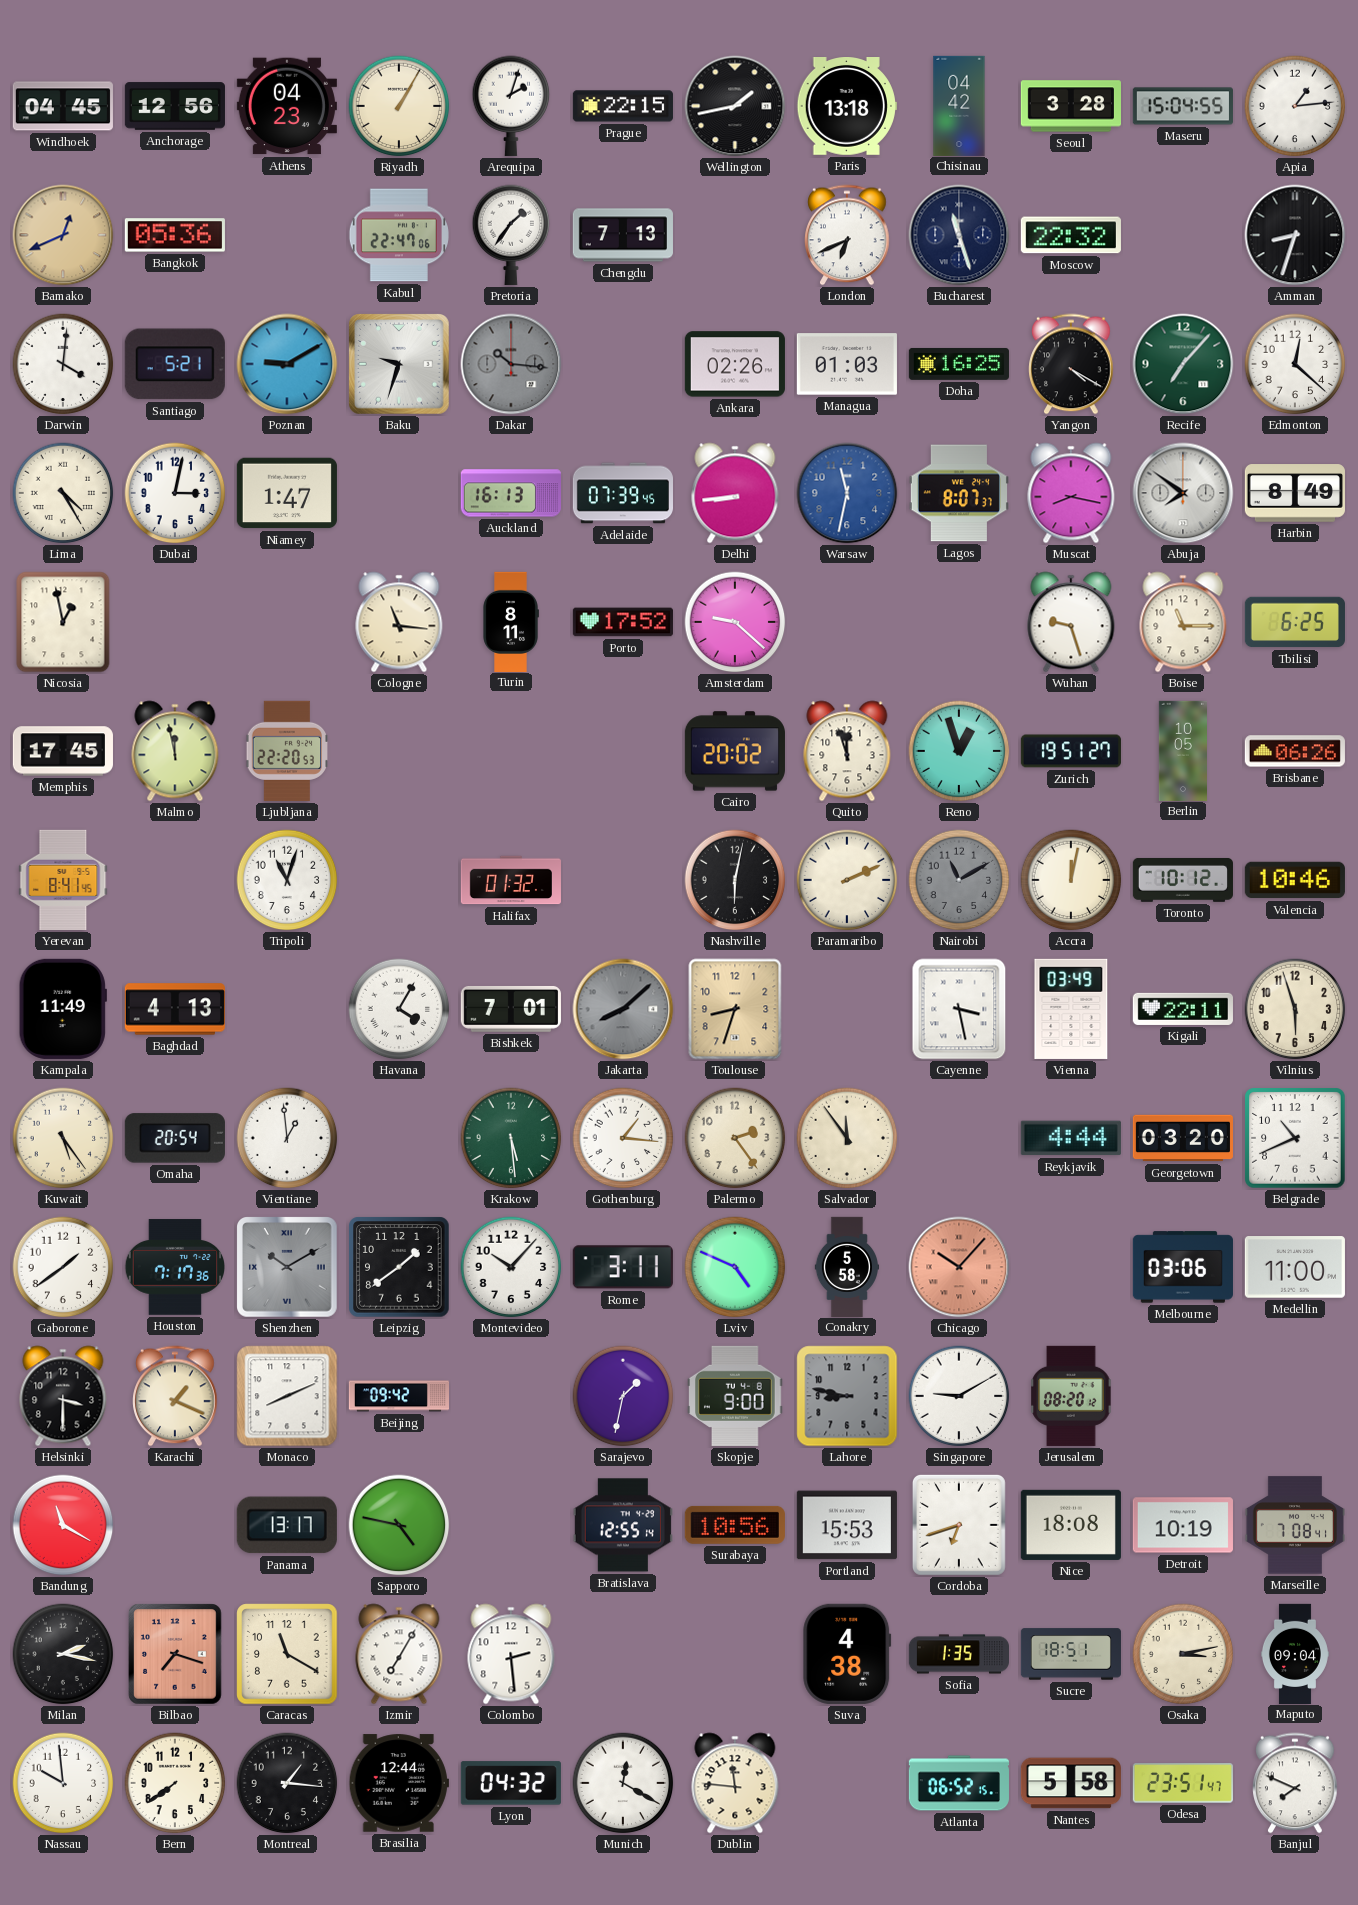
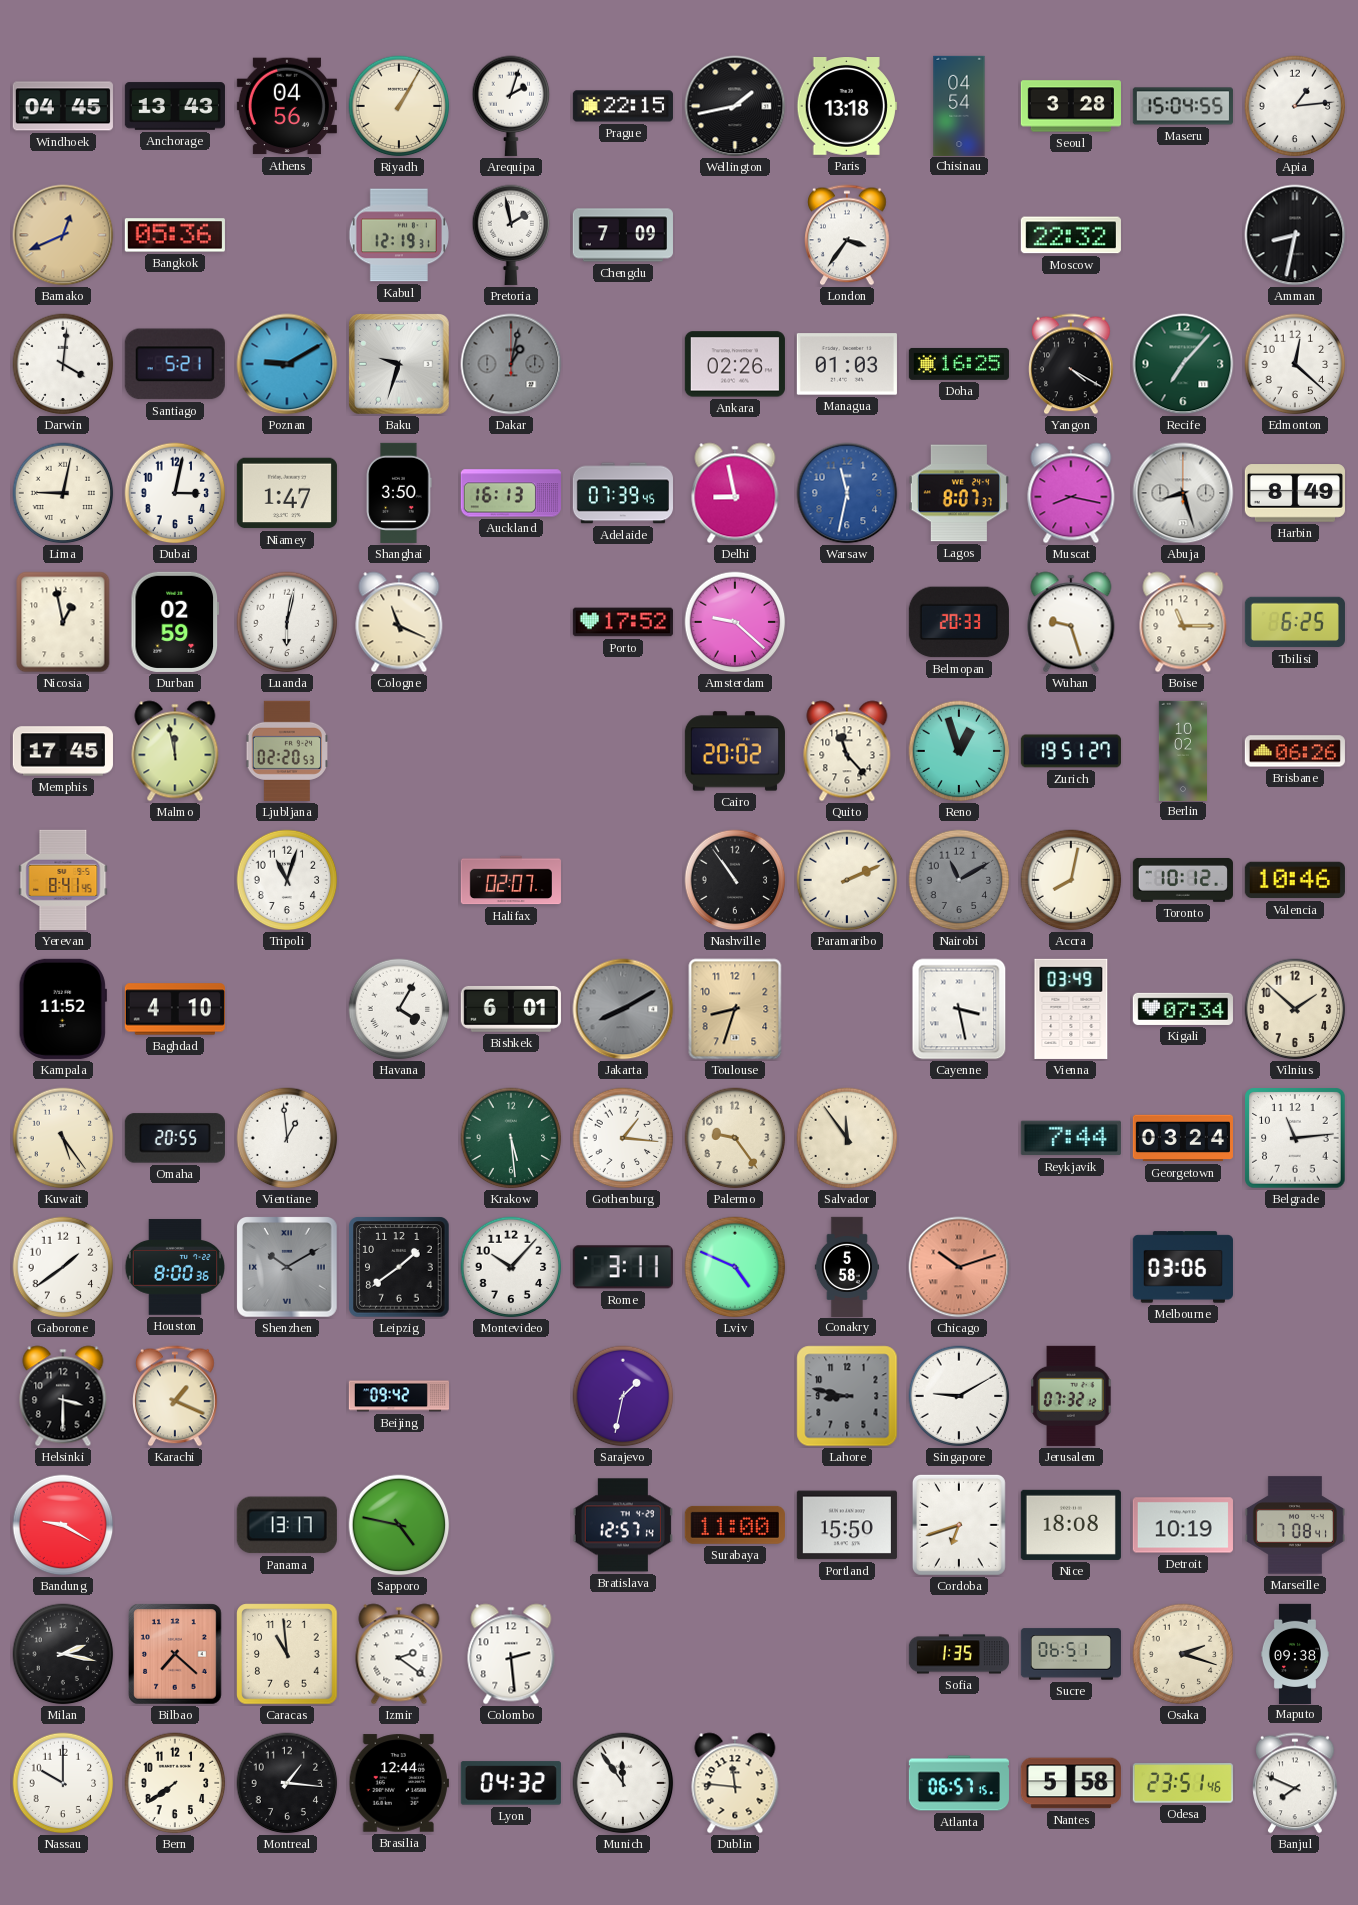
Anchorage: 12:56 -> 13:43 (175, 106)
Athens: 04:23 -> 04:56 (287, 106)
Chisinau: 04:42 -> 04:54 (959, 105)
Kabul: 22:47 -> 12:19 (399, 235)
Pretoria: 1:36 -> 1:58 (511, 235)
Chengdu: 7:13 -> 7:09 (623, 235)
London: 6:41 -> 3:36 (847, 235)
Bucharest: 11:27 -> none (959, 235)
Amman: 8:33 -> 8:32 (1295, 235)
Dakar: 10:16 -> 1:02 (511, 364)
Lima: 4:25 -> 9:02 (63, 493)
Shanghai: none -> 3:50 (399, 493)
Delhi: 8:44 -> 8:58 (735, 493)
Abuja: 7:51 -> 8:27 (1183, 493)
Durban: none -> 02:59 (174, 622)
Luanda: none -> 6:02 (287, 622)
Cologne: 11:16 -> 11:19 (399, 622)
Turin: 8:11 -> none (511, 621)
Belmopan: none -> 20:33 (959, 622)
Ljubljana: 22:20 -> 02:20 (287, 751)
Quito: 11:57 -> 11:23 (847, 751)
Berlin: 10:05 -> 10:02 (1182, 750)
Halifax: 01:32 -> 02:07 (511, 880)
Nashville: 6:02 -> 10:54 (735, 880)
Accra: 12:02 -> 8:02 (1071, 880)
Kampala: 11:49 -> 11:52 (63, 1009)
Baghdad: 4:13 -> 4:10 (175, 1009)
Bishkek: 7:01 -> 6:01 (511, 1009)
Jakarta: 8:08 -> 8:10 (623, 1009)
Kigali: 22:11 -> 07:34 (1183, 1009)
Vilnius: 5:57 -> 1:52 (1295, 1009)
Omaha: 20:54 -> 20:55 (175, 1138)
Palermo: 2:24 -> 9:24 (735, 1138)
Reykjavik: 4:44 -> 7:44 (1071, 1138)
Georgetown: 03:20 -> 03:24 (1182, 1138)
Belgrade: 10:41 -> 11:14 (1295, 1138)
Houston: 7:17 -> 8:00 (174, 1267)
Chicago: 10:07 -> 10:12 (959, 1267)
Medellin: 11:00 -> none (1295, 1267)
Monaco: 8:11 -> none (287, 1396)
Skopje: 9:00 -> none (736, 1396)
Jerusalem: 08:20 -> 07:32 (1071, 1396)
Bandung: 11:20 -> 9:20 (63, 1525)
Bratislava: 12:55 -> 12:57 (623, 1525)
Surabaya: 10:56 -> 11:00 (735, 1525)
Portland: 15:53 -> 15:50 (847, 1525)
Bilbao: 7:18 -> 7:22 (176, 1655)
Caracas: 11:20 -> 10:59 (287, 1654)
Izmir: 7:05 -> 2:21 (399, 1654)
Suva: 4:38 -> none (847, 1654)
Sucre: 18:51 -> 06:51 (1070, 1654)
Osaka: 3:13 -> 2:18 (1183, 1654)
Maputo: 09:04 -> 09:38 (1295, 1653)
Nassau: 9:59 -> 10:00 (63, 1783)
Munich: 12:20 -> 11:54 (623, 1783)
Atlanta: 06:52 -> 06:57 (959, 1783)
Odesa: 23:51:47 -> 23:51:46 (1183, 1783)
